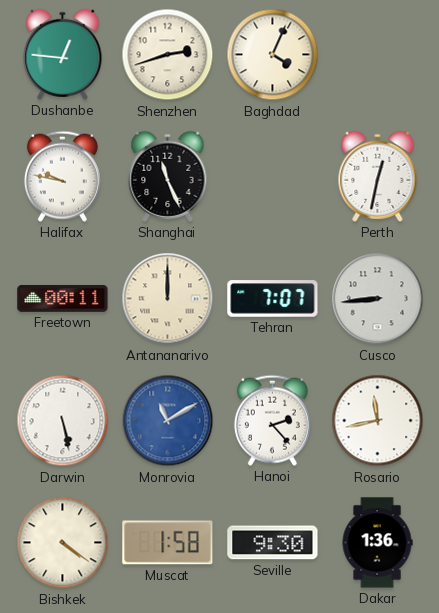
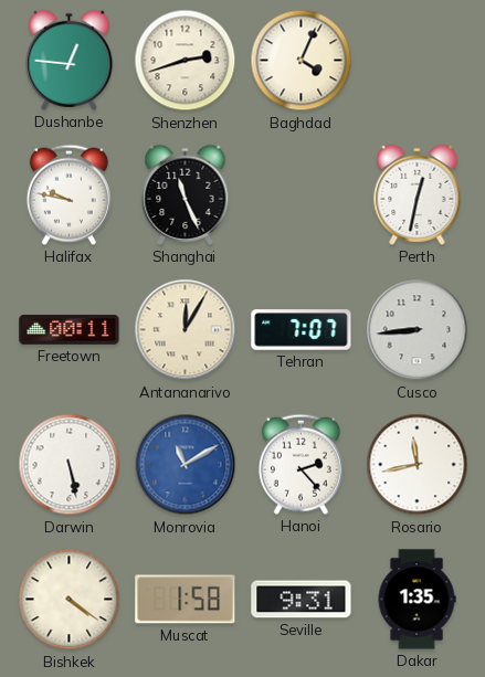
Antananarivo: 12:00 -> 12:05 (186, 330)
Seville: 9:30 -> 9:31 (302, 600)
Dakar: 1:36 -> 1:35 (417, 600)
